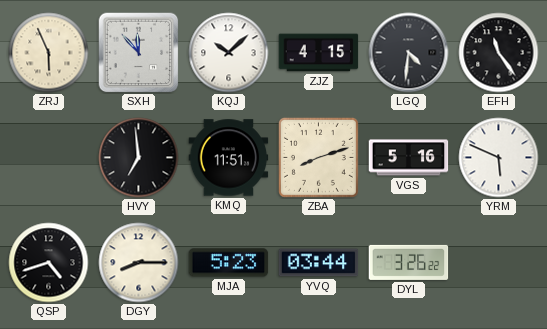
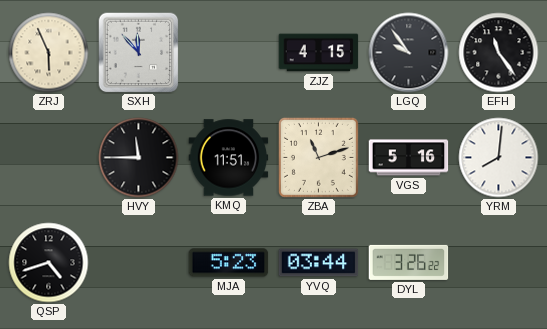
KQJ: 10:08 -> none (229, 53)
LGQ: 4:31 -> 9:54 (409, 53)
HVY: 6:59 -> 11:45 (139, 158)
ZBA: 8:12 -> 11:12 (318, 157)
YRM: 5:49 -> 8:01 (499, 158)
DGY: 8:15 -> none (139, 263)
